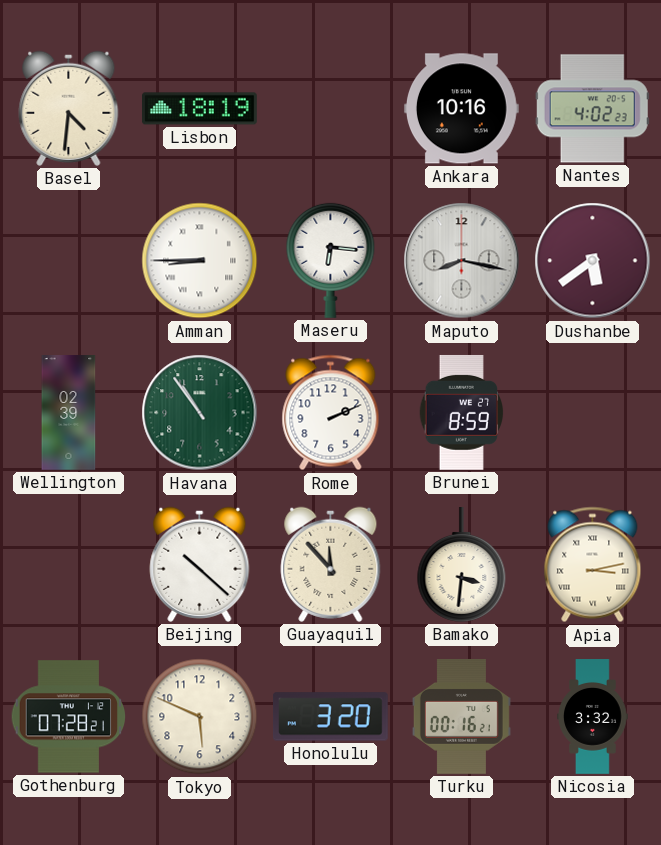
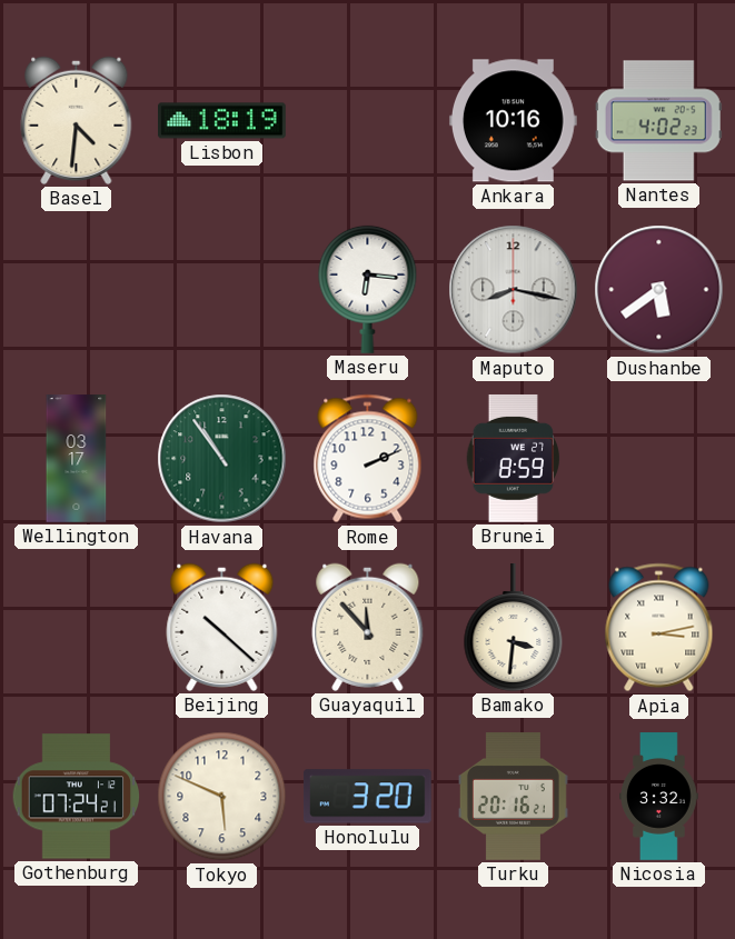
Amman: 8:45 -> none (200, 261)
Wellington: 02:39 -> 03:17 (77, 459)
Gothenburg: 07:28 -> 07:24 (77, 797)
Turku: 00:16 -> 20:16 (513, 797)
